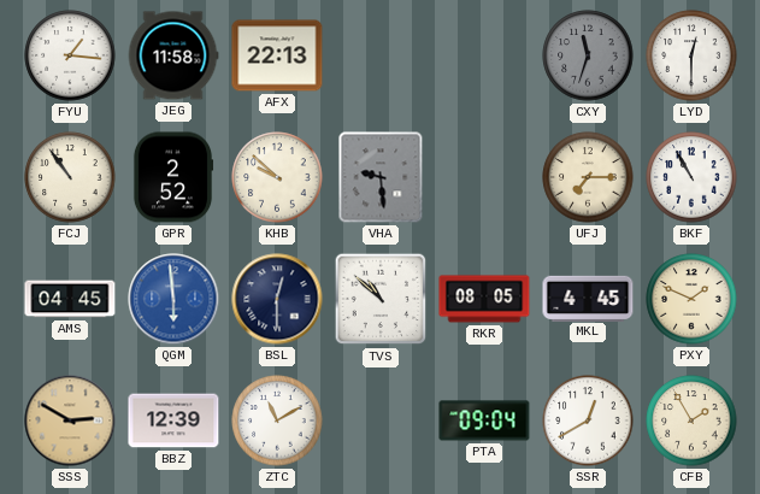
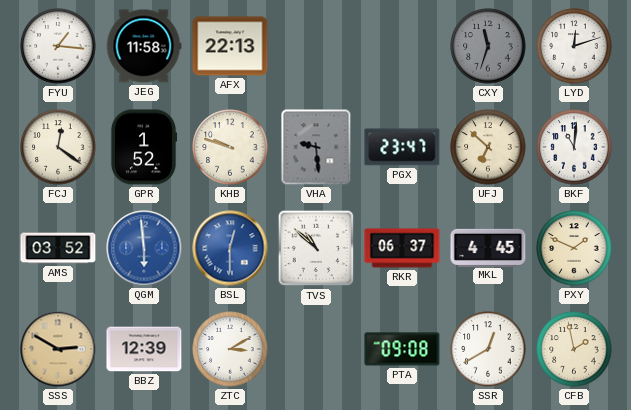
LYD: 12:30 -> 12:12 (574, 46)
FCJ: 10:54 -> 12:21 (58, 147)
GPR: 2:52 -> 1:52 (144, 147)
KHB: 9:52 -> 9:48 (230, 147)
PGX: none -> 23:47 (402, 147)
UFJ: 7:15 -> 6:52 (488, 147)
BKF: 10:55 -> 11:01 (574, 147)
AMS: 04:45 -> 03:52 (58, 248)
BSL dial: navy -> blue (230, 248)
RKR: 08:05 -> 06:37 (402, 248)
ZTC: 11:10 -> 3:10 (230, 349)
PTA: 09:04 -> 09:08 (402, 349)
CFB: 1:55 -> 1:58 (574, 349)
